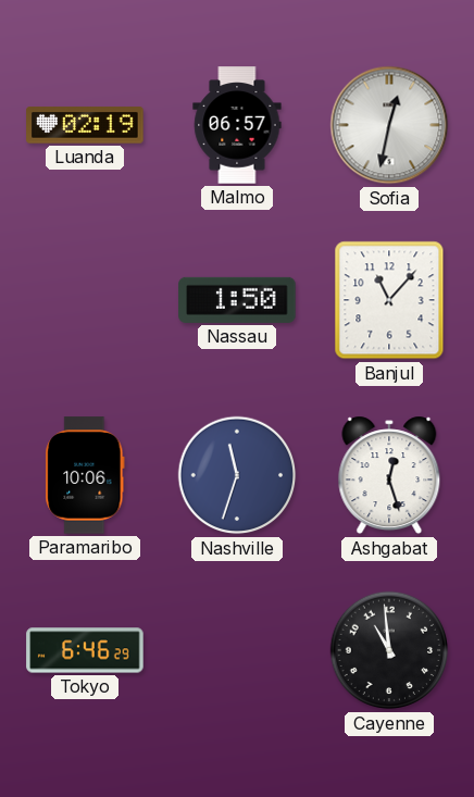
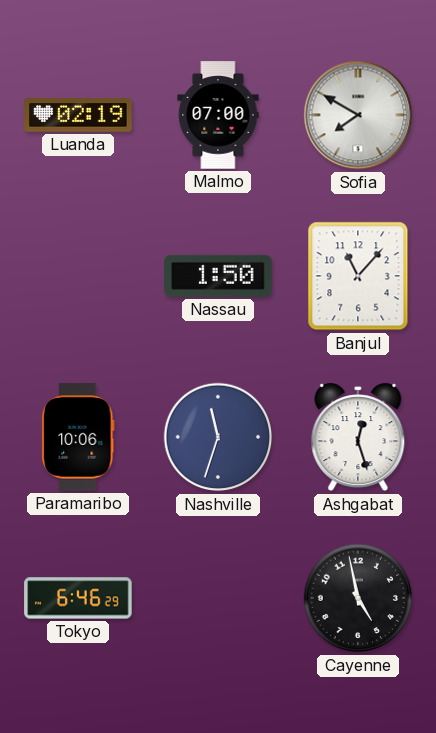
Malmo: 06:57 -> 07:00 (218, 115)
Sofia: 12:32 -> 7:50 (358, 115)
Cayenne: 10:59 -> 4:58 (358, 598)
